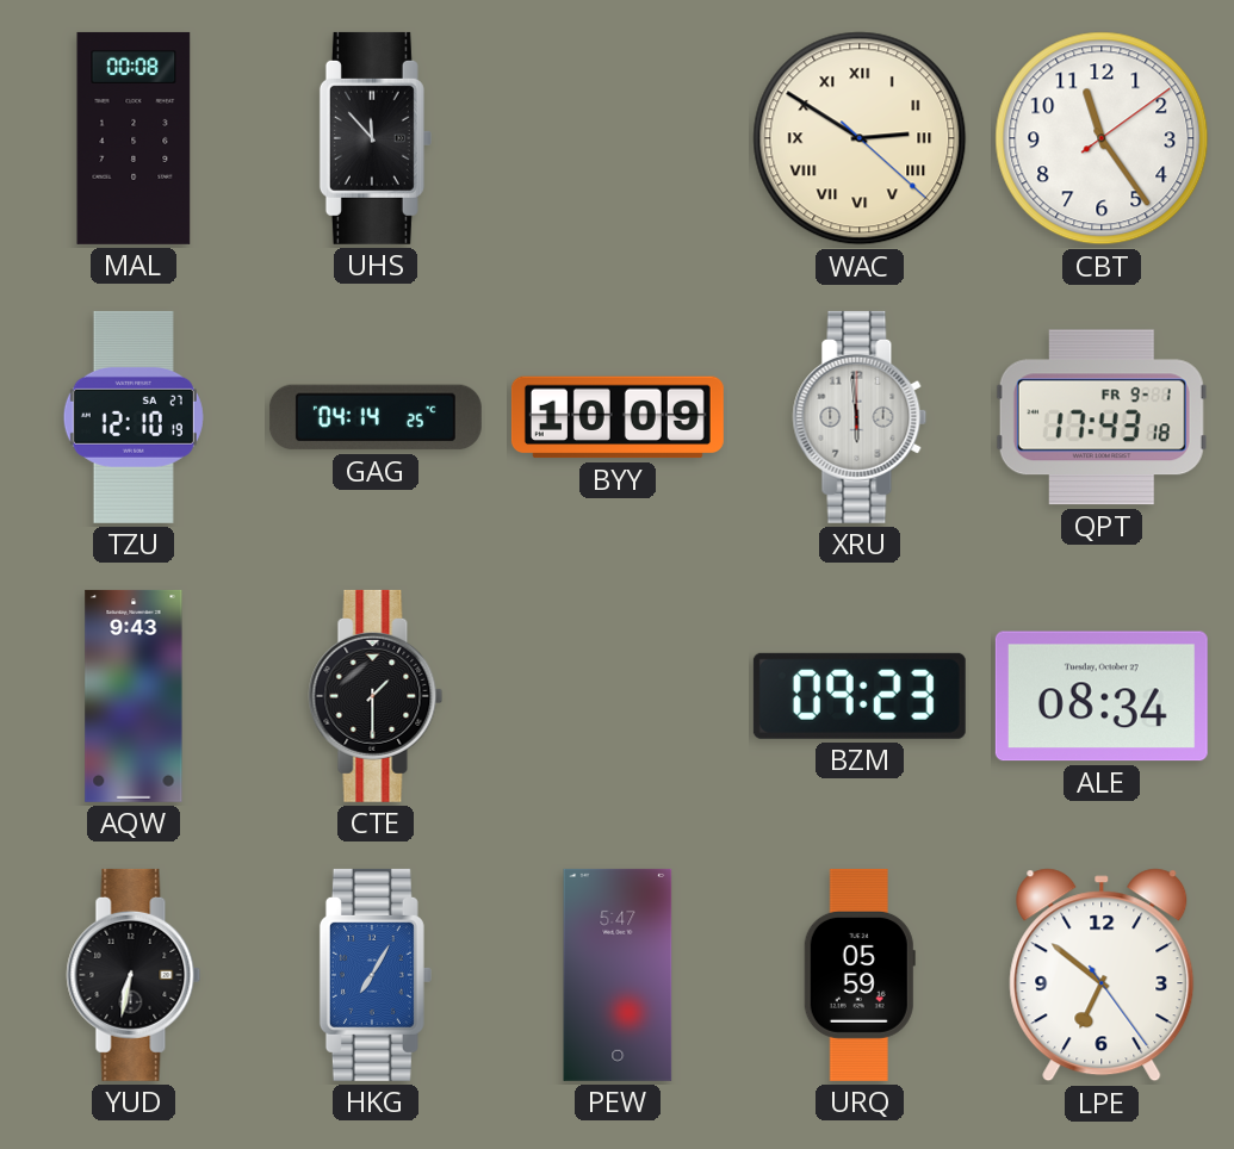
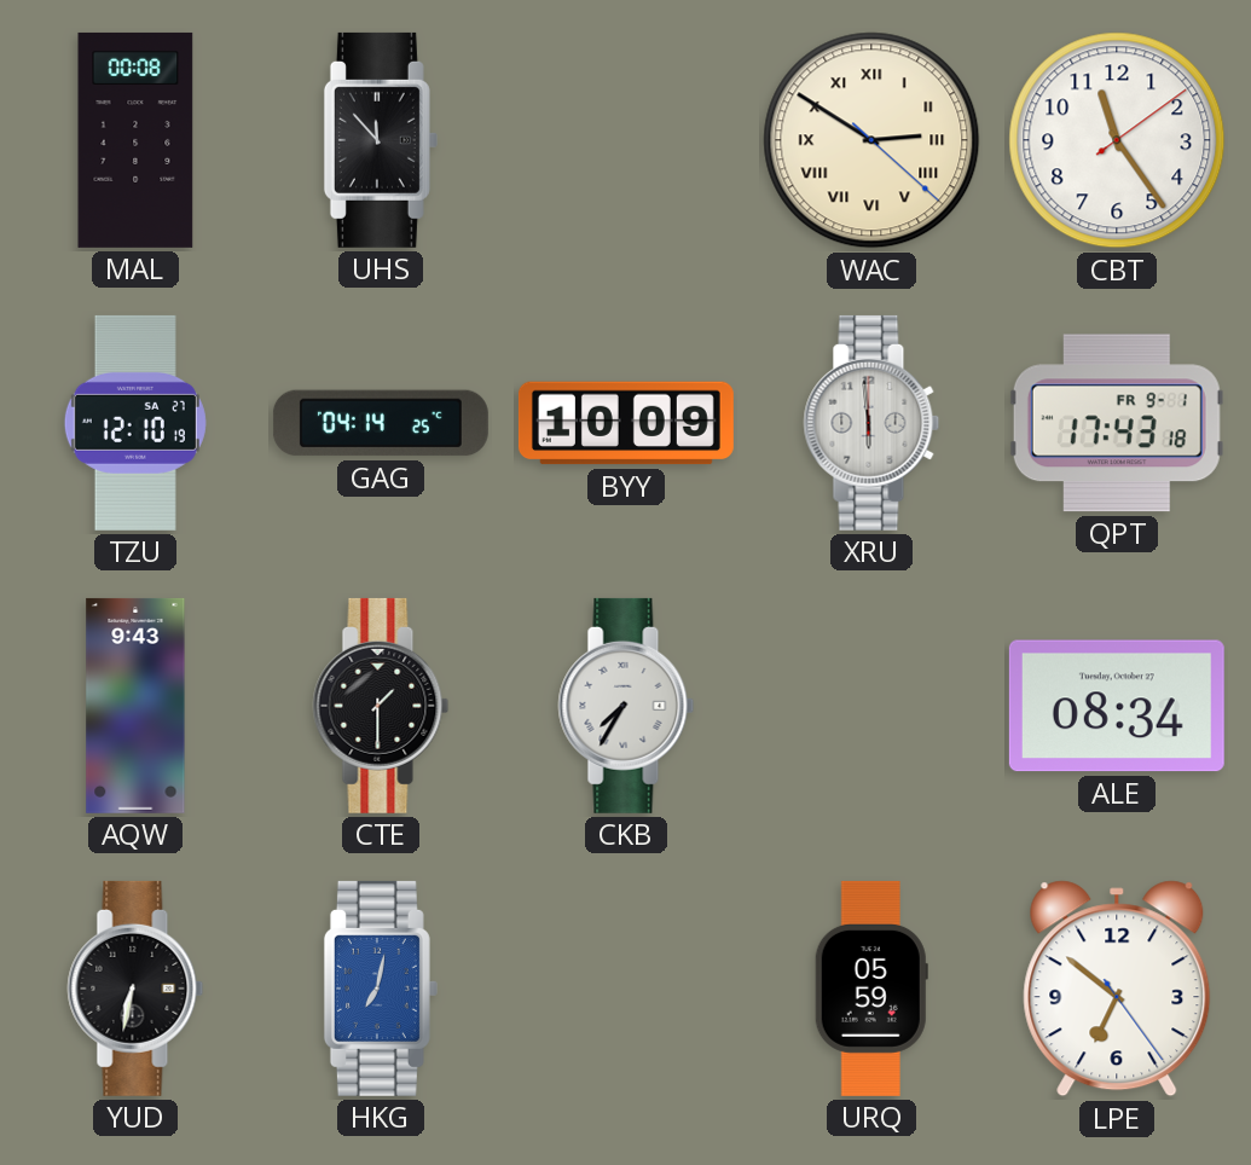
CKB: none -> 7:35 (626, 706)
BZM: 09:23 -> none (860, 696)
HKG: 7:05 -> 7:02 (381, 989)
PEW: 5:47 -> none (618, 975)
